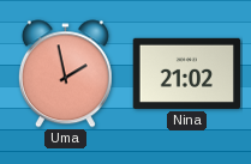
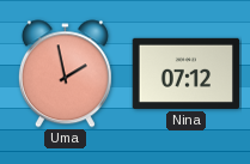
Nina: 21:02 -> 07:12 (187, 73)
